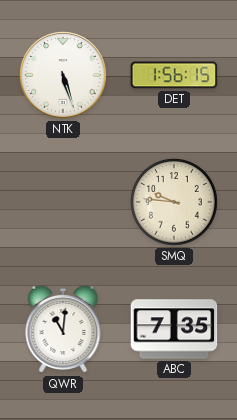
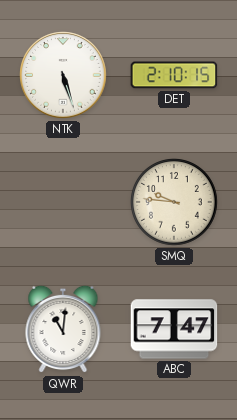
DET: 1:56 -> 2:10 (174, 75)
ABC: 7:35 -> 7:47 (174, 329)
